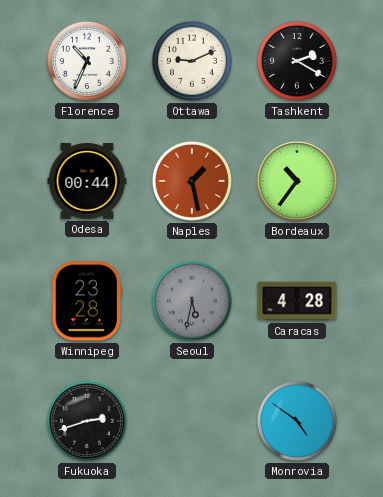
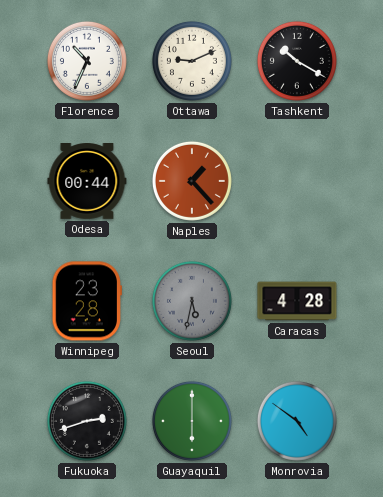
Tashkent: 2:20 -> 10:20 (297, 61)
Naples: 1:28 -> 1:23 (192, 181)
Bordeaux: 10:36 -> none (297, 181)
Guayaquil: none -> 6:00 (192, 421)
